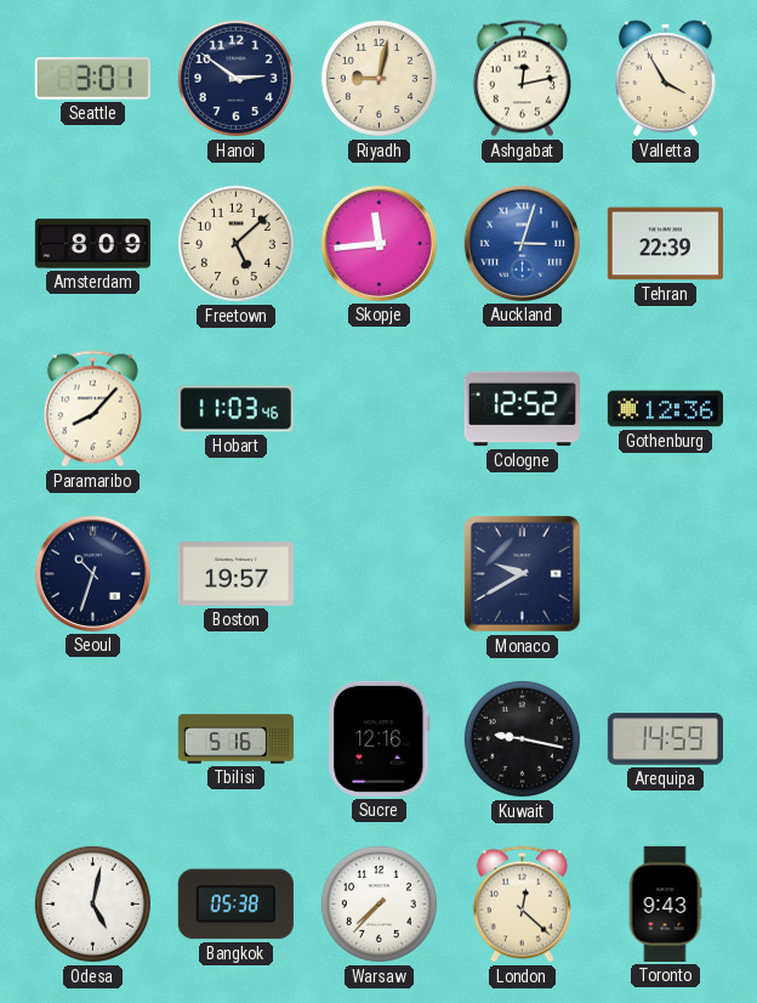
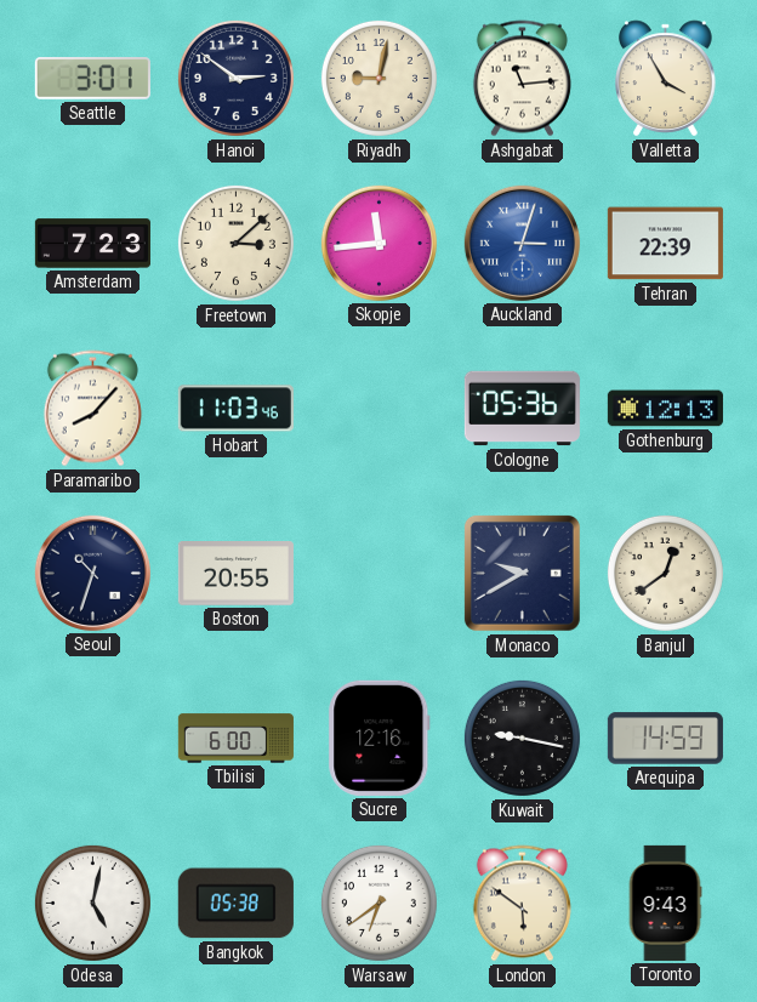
Ashgabat: 12:13 -> 11:14 (522, 79)
Amsterdam: 8:09 -> 7:23 (92, 244)
Freetown: 5:08 -> 3:08 (235, 243)
Cologne: 12:52 -> 05:36 (522, 409)
Gothenburg: 12:36 -> 12:13 (665, 409)
Boston: 19:57 -> 20:55 (235, 574)
Banjul: none -> 12:39 (665, 573)
Tbilisi: 5:16 -> 6:00 (235, 739)
Warsaw: 7:37 -> 6:39 (378, 903)
London: 12:22 -> 5:51 (522, 904)
